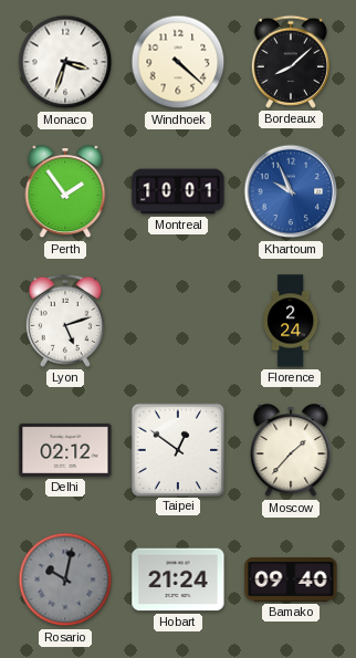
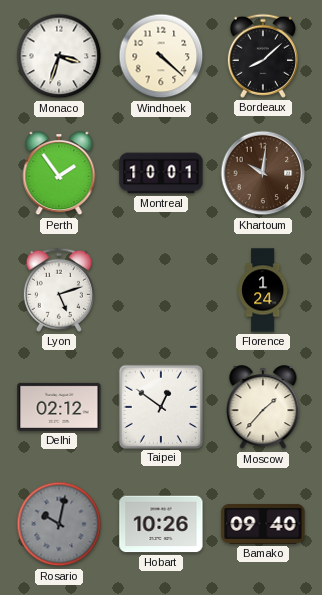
Khartoum: 9:56 -> 10:01 (263, 173)
Khartoum dial: blue -> brown (263, 173)
Florence: 2:24 -> 1:24 (264, 290)
Hobart: 21:24 -> 10:26 (161, 524)
